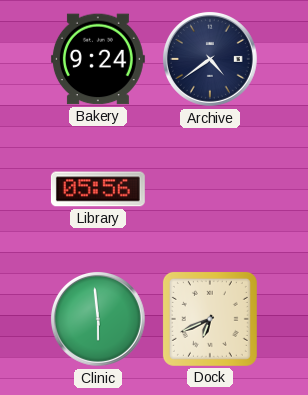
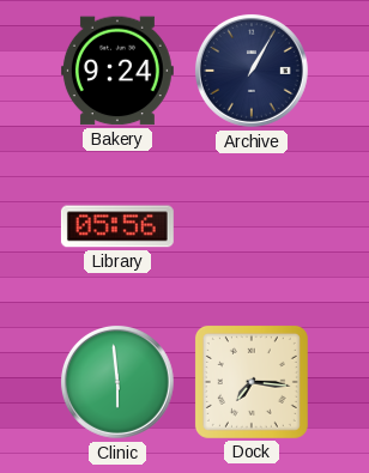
Archive: 4:39 -> 1:05 (252, 71)
Dock: 6:41 -> 7:16 (252, 382)
